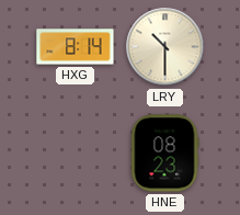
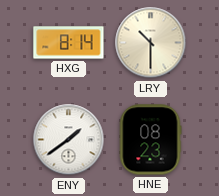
ENY: none -> 1:39 (69, 140)
